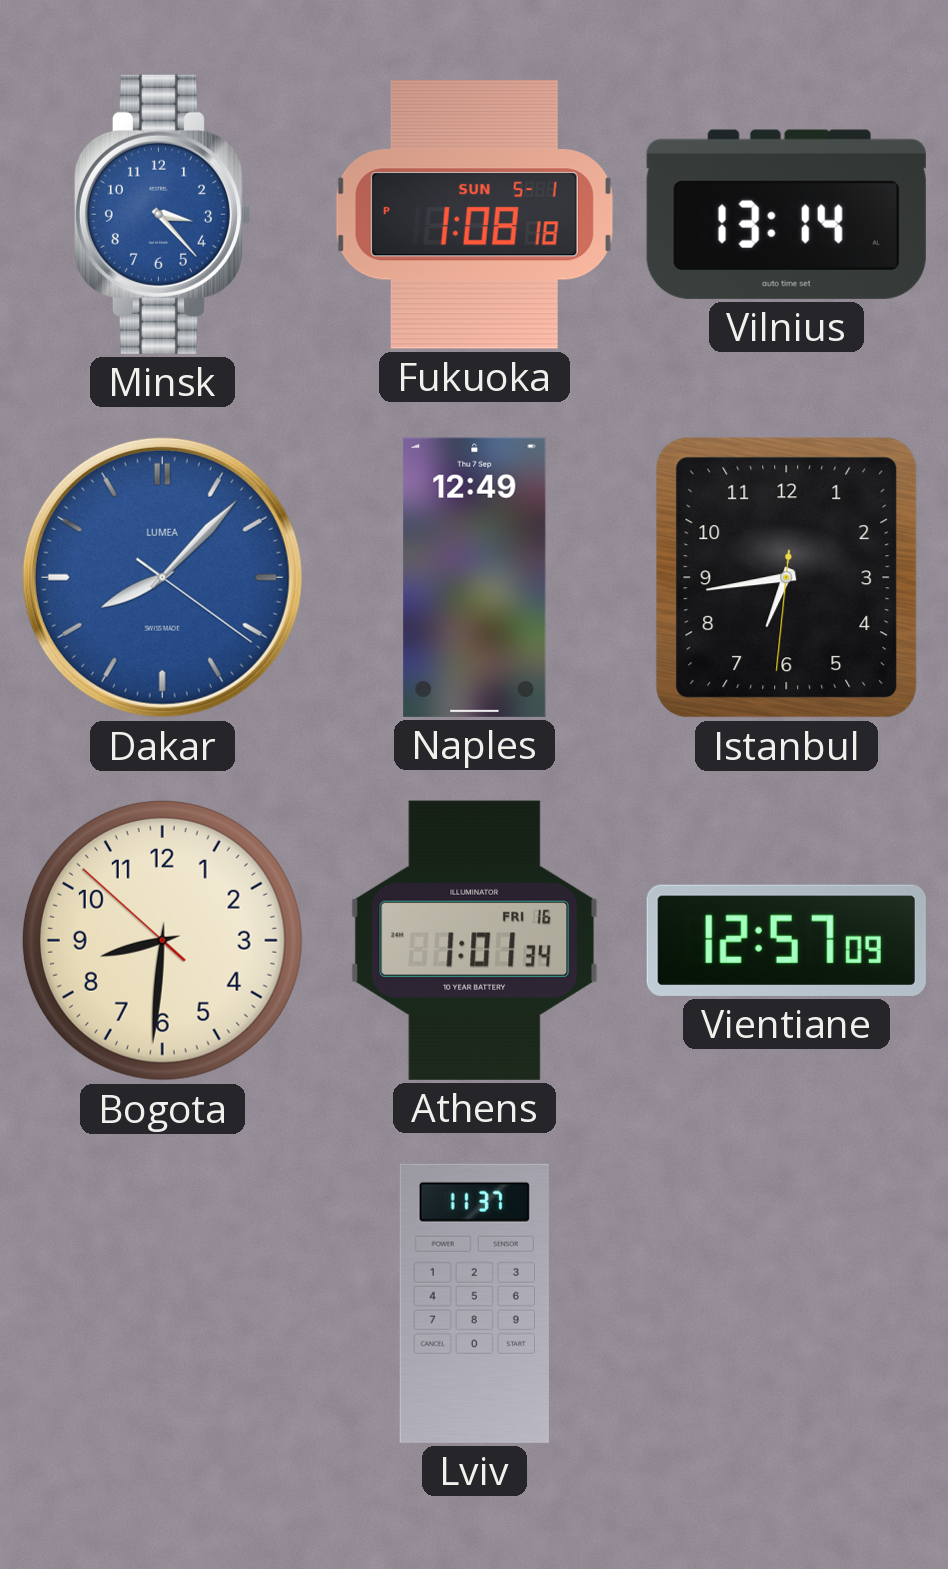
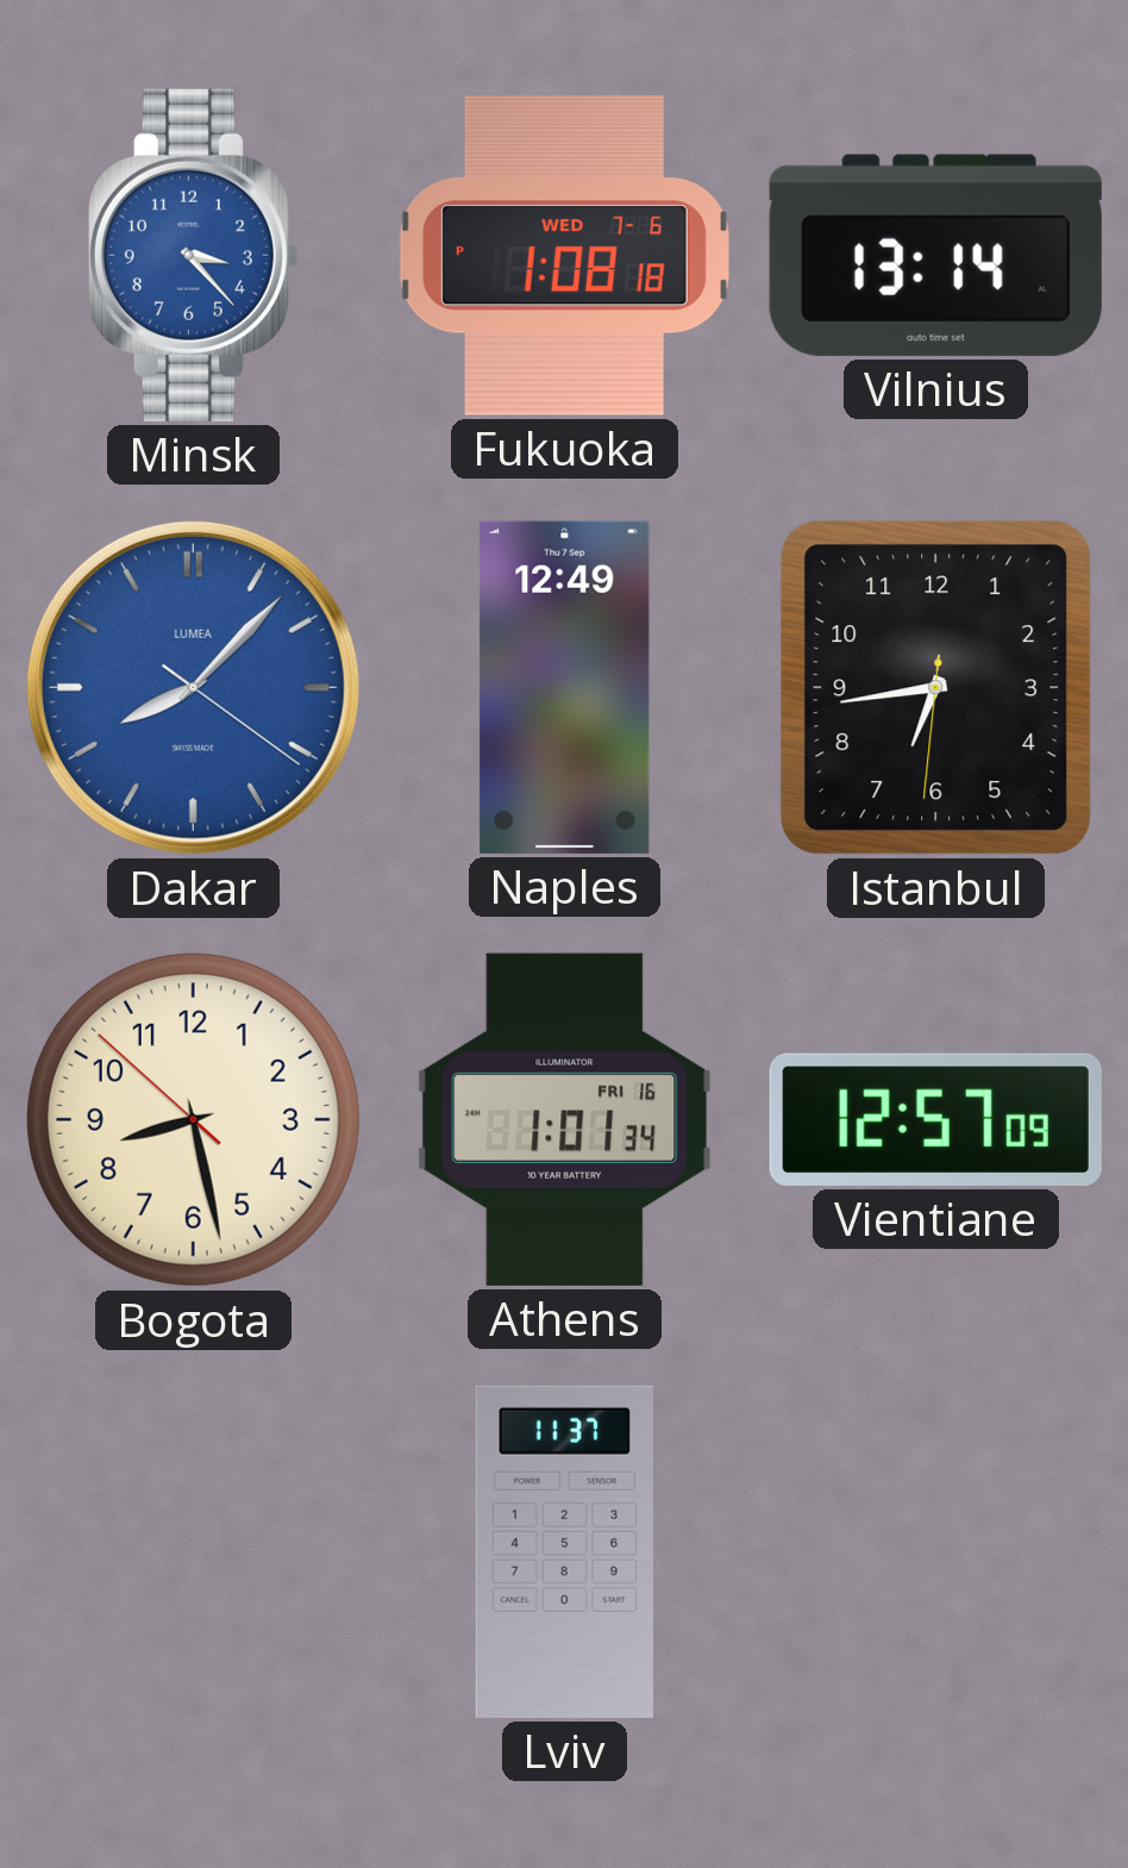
Fukuoka date: SUN 5-1 -> WED 7-6 (564, 256)
Bogota: 8:30 -> 8:27 (193, 1119)
